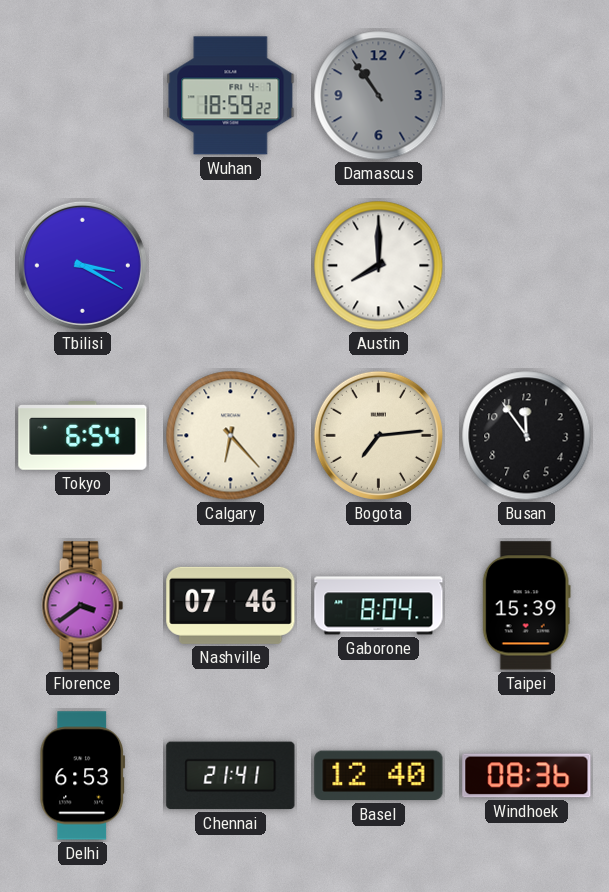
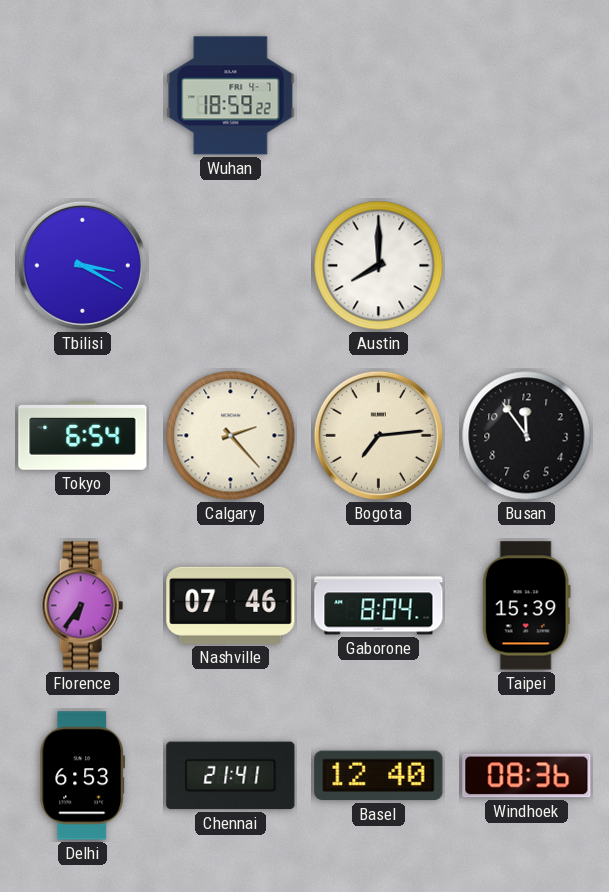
Damascus: 10:54 -> none (379, 96)
Calgary: 6:23 -> 2:23 (231, 436)
Florence: 3:39 -> 6:36 (82, 606)
